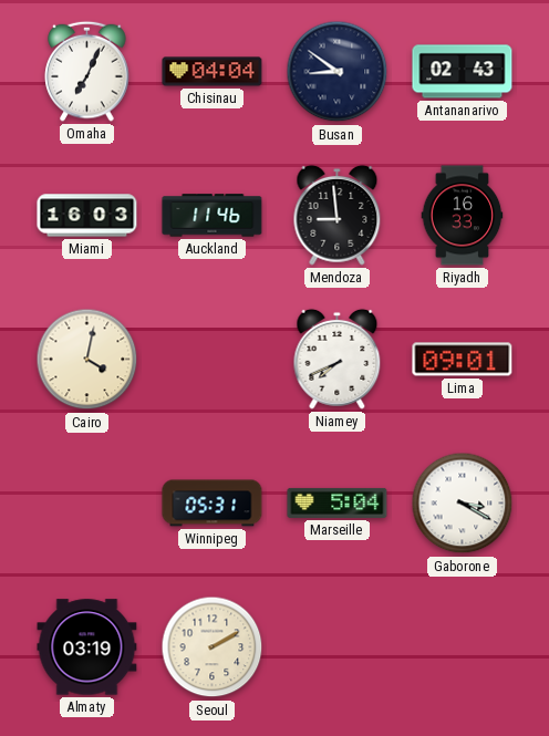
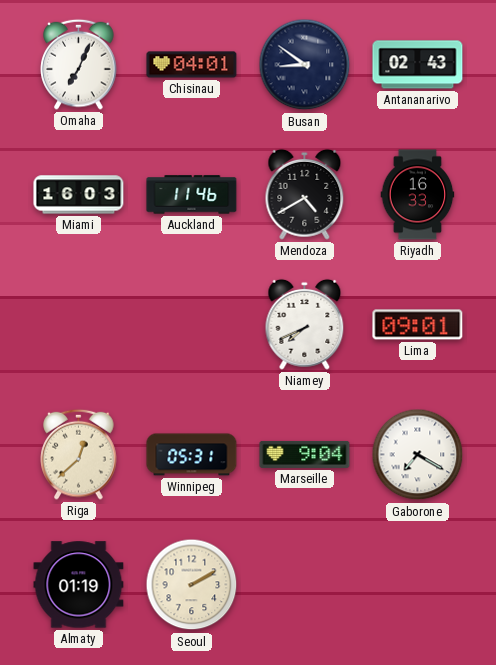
Chisinau: 04:04 -> 04:01 (192, 65)
Mendoza: 8:59 -> 4:40 (305, 194)
Cairo: 4:02 -> none (87, 360)
Riga: none -> 12:38 (79, 454)
Marseille: 5:04 -> 9:04 (305, 454)
Gaborone: 3:20 -> 7:20 (418, 455)
Almaty: 03:19 -> 01:19 (79, 585)
